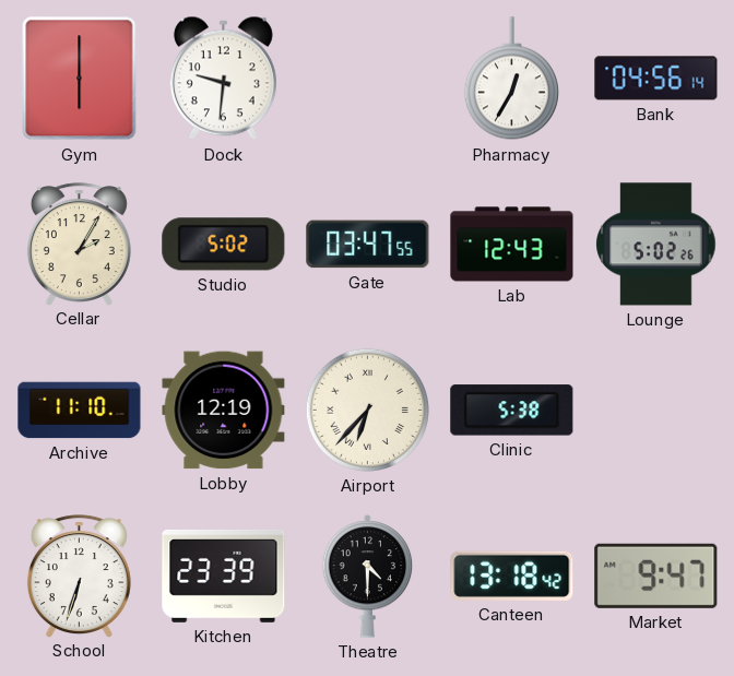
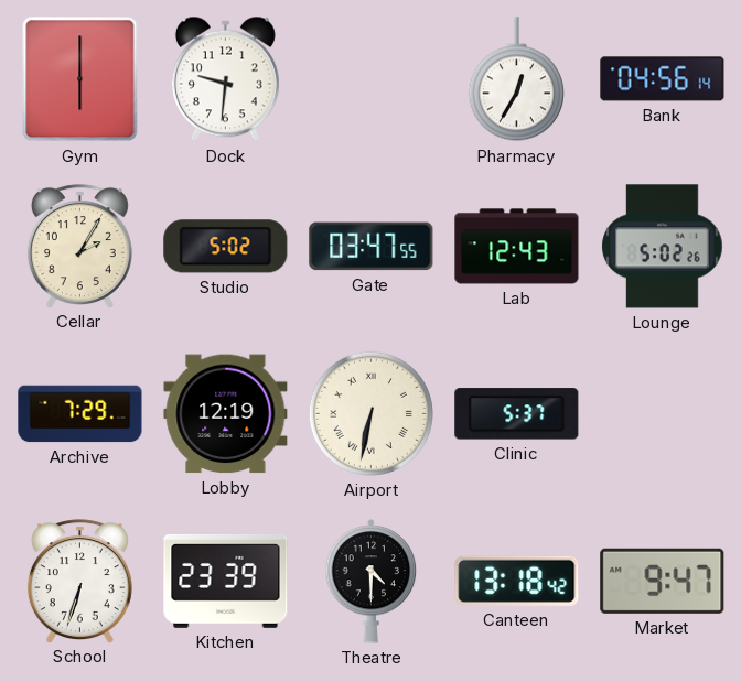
Archive: 11:10 -> 7:29 (80, 414)
Airport: 6:37 -> 6:32 (370, 413)
Clinic: 5:38 -> 5:37 (517, 414)
